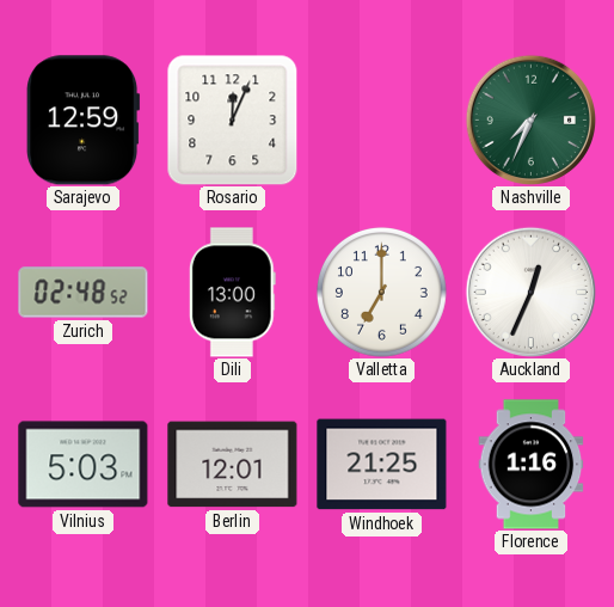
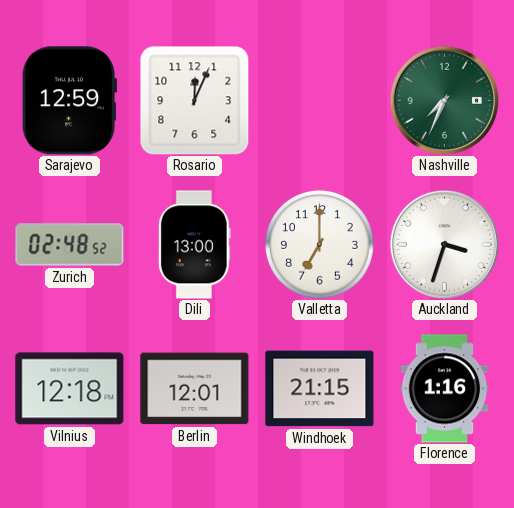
Auckland: 12:34 -> 3:33 (444, 244)
Vilnius: 5:03 -> 12:18 (70, 389)
Windhoek: 21:25 -> 21:15 (320, 389)
